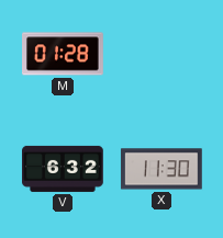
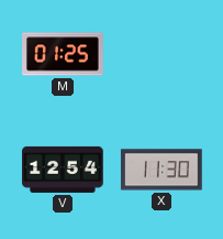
M: 01:28 -> 01:25 (64, 54)
V: 6:32 -> 12:54 (64, 170)
